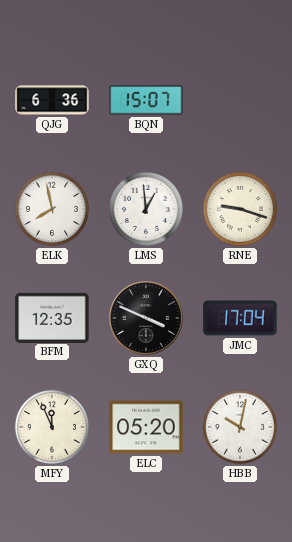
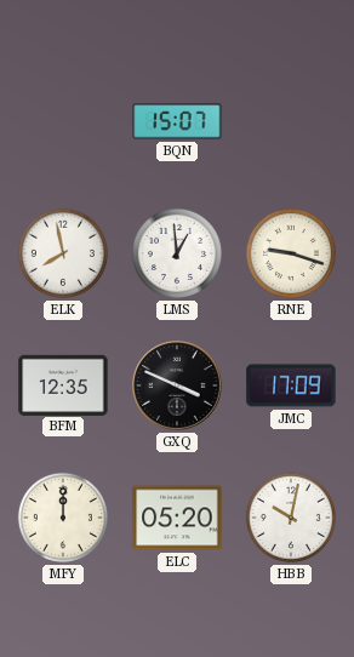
QJG: 6:36 -> none (52, 100)
JMC: 17:04 -> 17:09 (291, 385)
MFY: 11:56 -> 12:00 (63, 518)
